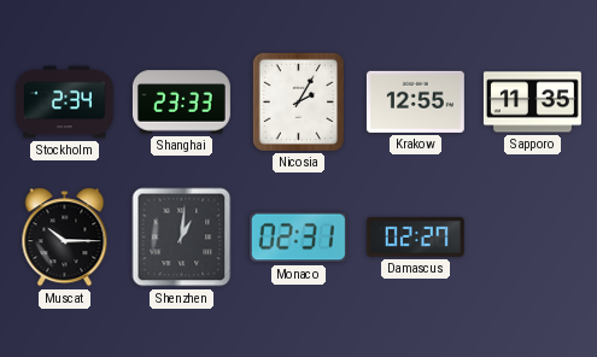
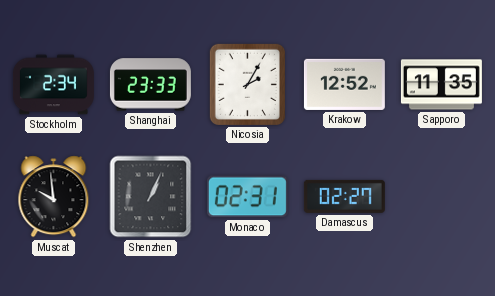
Krakow: 12:55 -> 12:52 (344, 84)
Muscat: 10:15 -> 9:59 (54, 197)
Shenzhen: 1:01 -> 1:04 (151, 197)
